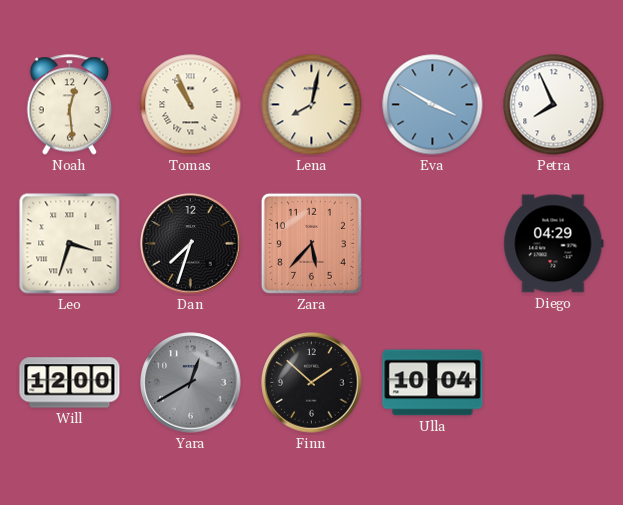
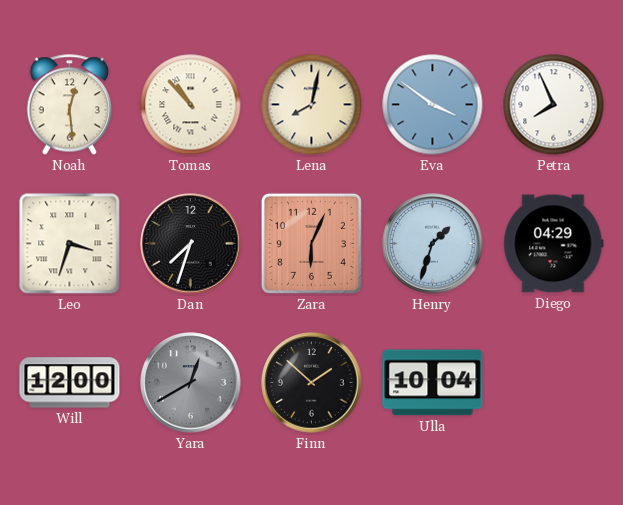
Tomas: 10:56 -> 10:53 (191, 105)
Eva: 3:50 -> 3:51 (433, 105)
Zara: 5:37 -> 6:04 (311, 243)
Henry: none -> 1:33 (433, 244)
